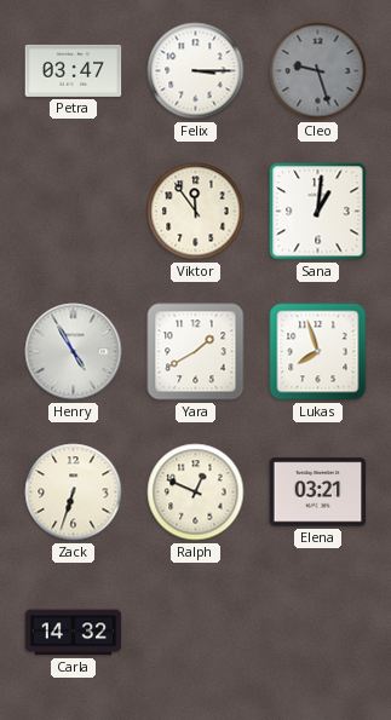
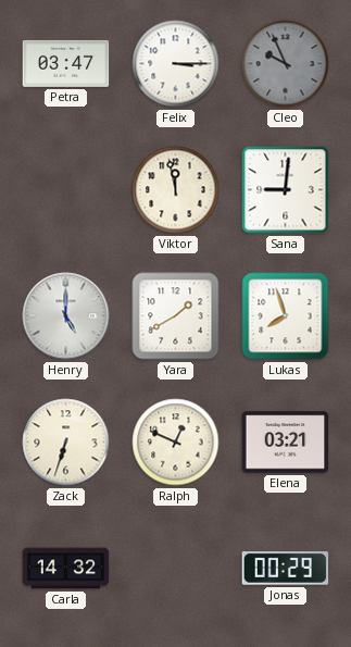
Cleo: 9:27 -> 9:56 (286, 64)
Viktor: 11:54 -> 11:58 (176, 190)
Sana: 1:01 -> 9:01 (286, 190)
Henry: 4:55 -> 5:00 (66, 316)
Jonas: none -> 00:29 (286, 569)
